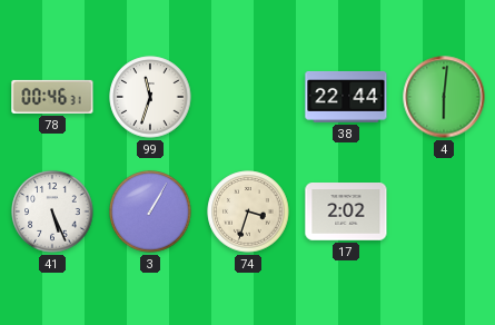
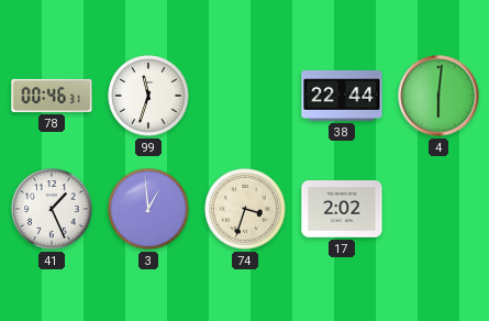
41: 5:26 -> 1:26 (52, 209)
3: 1:05 -> 12:59 (148, 209)
